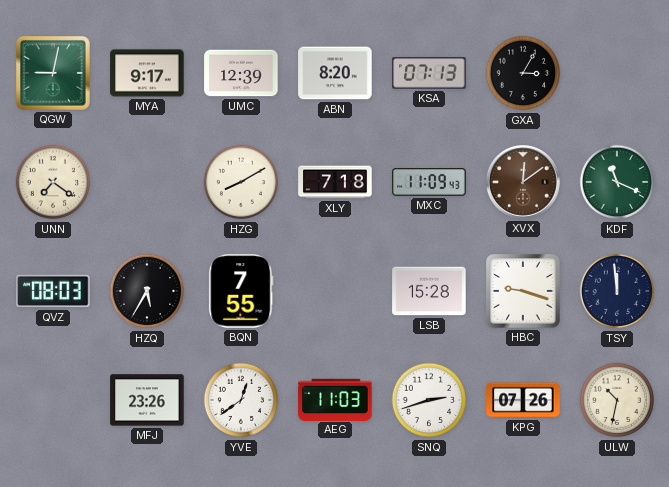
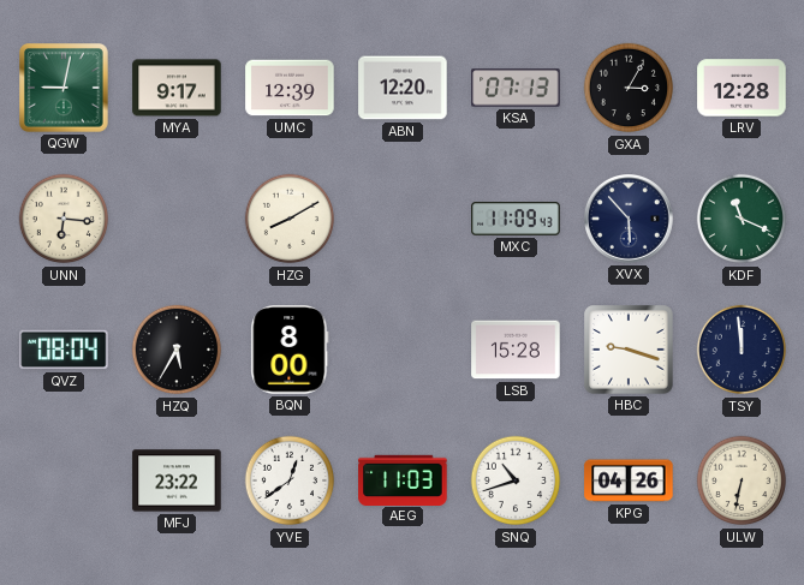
ABN: 8:20 -> 12:20 (403, 88)
LRV: none -> 12:28 (742, 88)
UNN: 7:21 -> 6:16 (64, 219)
XLY: 7:18 -> none (335, 182)
XVX: 12:09 -> 5:53 (629, 220)
XVX dial: brown -> navy (629, 220)
QVZ: 08:03 -> 08:04 (64, 350)
BQN: 7:55 -> 8:00 (290, 350)
MFJ: 23:26 -> 23:22 (177, 480)
SNQ: 2:42 -> 10:42 (516, 480)
KPG: 07:26 -> 04:26 (629, 480)
ULW: 10:32 -> 6:32 (742, 480)
